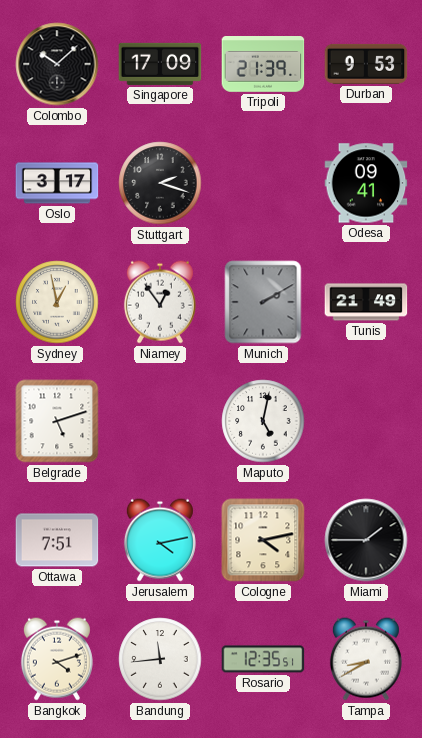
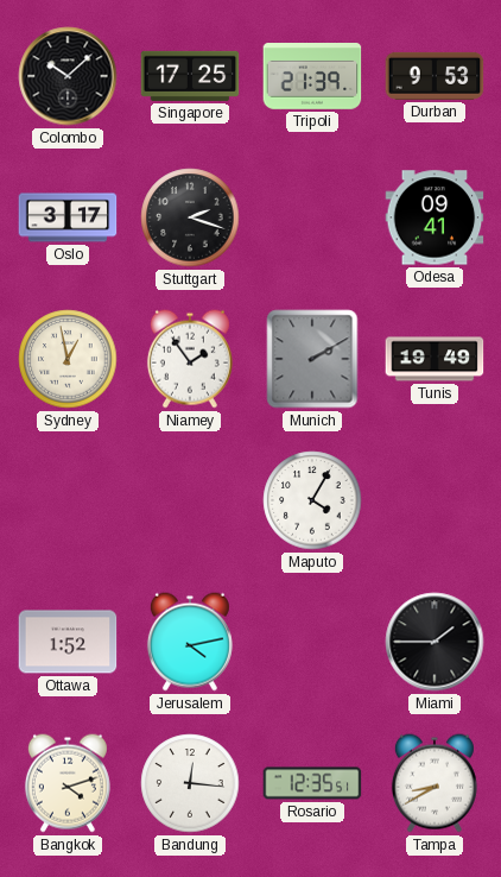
Singapore: 17:09 -> 17:25 (190, 76)
Niamey: 12:54 -> 1:54 (190, 359)
Tunis: 21:49 -> 19:49 (435, 359)
Belgrade: 5:12 -> none (57, 421)
Maputo: 5:02 -> 4:05 (312, 500)
Ottawa: 7:51 -> 1:52 (68, 642)
Cologne: 4:13 -> none (263, 540)
Bandung: 11:44 -> 12:16 (190, 783)
